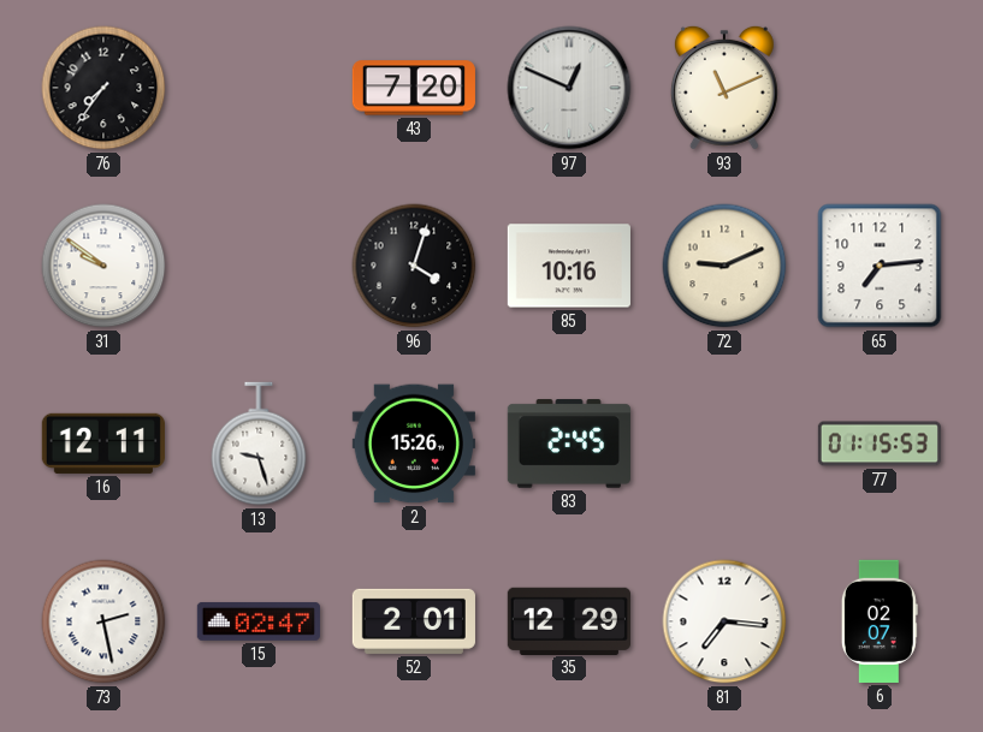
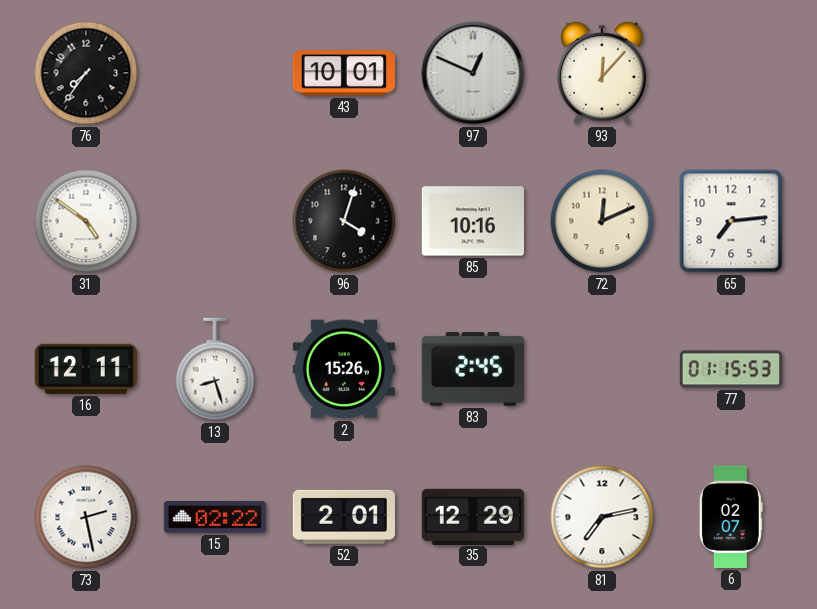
43: 7:20 -> 10:01 (344, 73)
93: 11:11 -> 12:07 (602, 73)
31: 9:51 -> 4:51 (86, 221)
72: 9:11 -> 12:11 (602, 221)
13: 9:27 -> 8:27 (215, 369)
15: 02:47 -> 02:22 (215, 517)
81: 7:16 -> 7:13 (602, 517)
